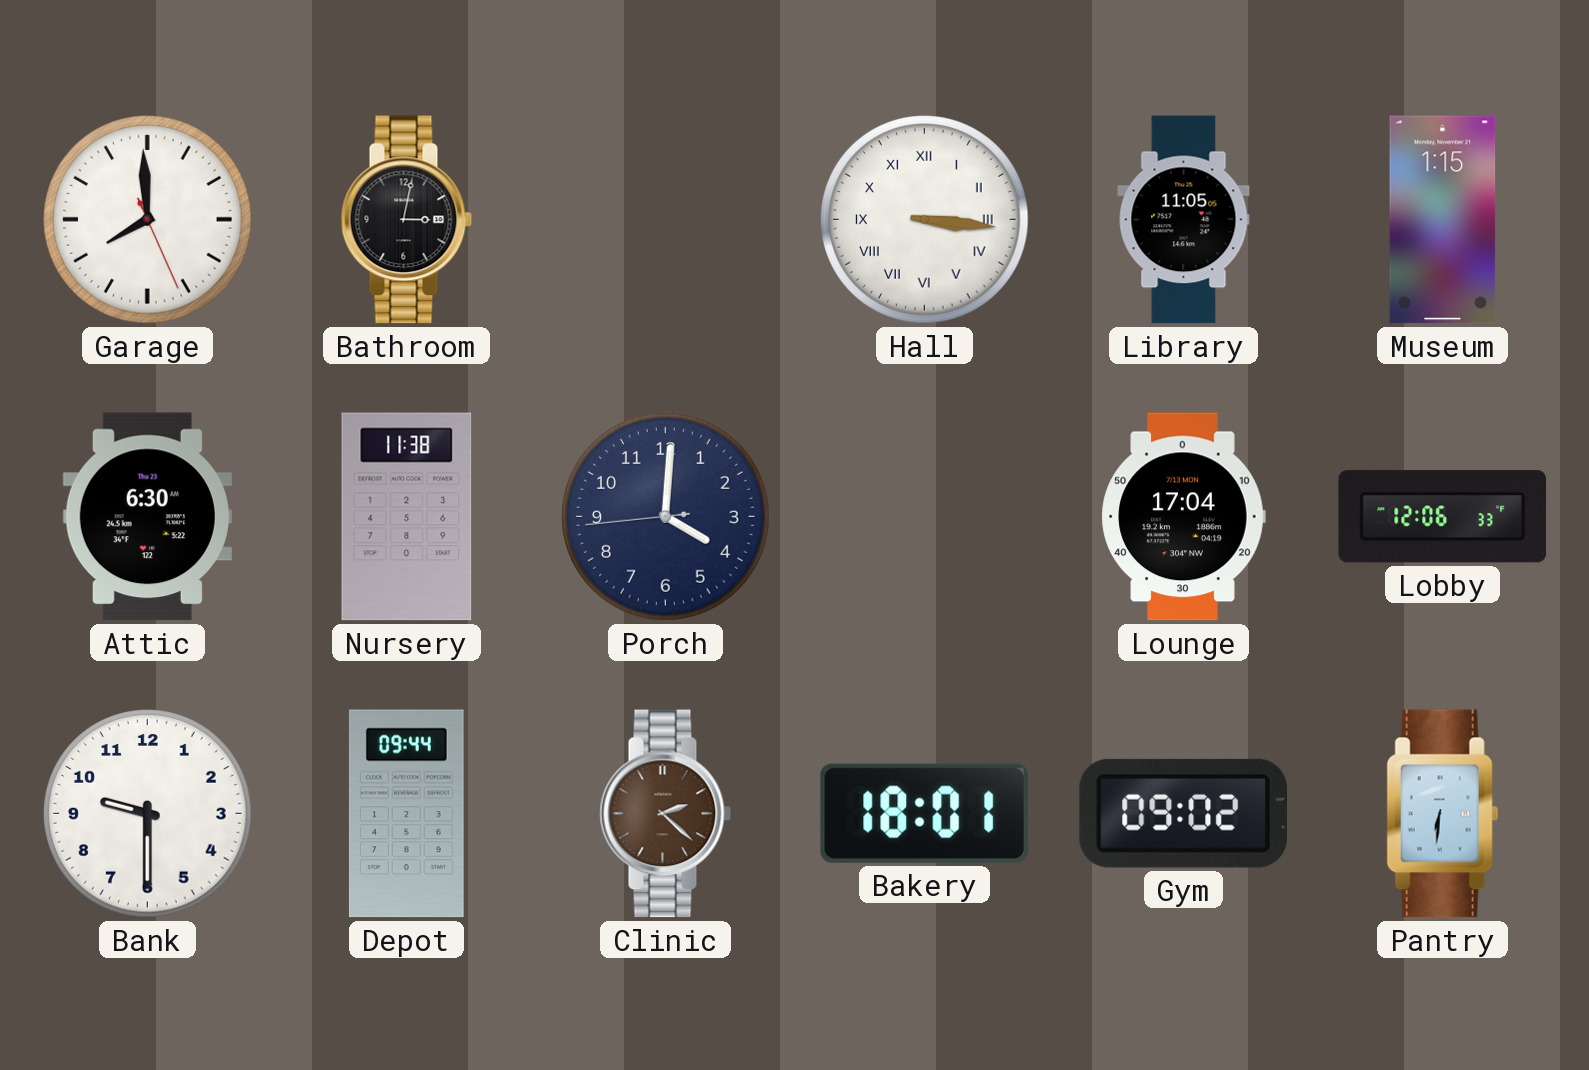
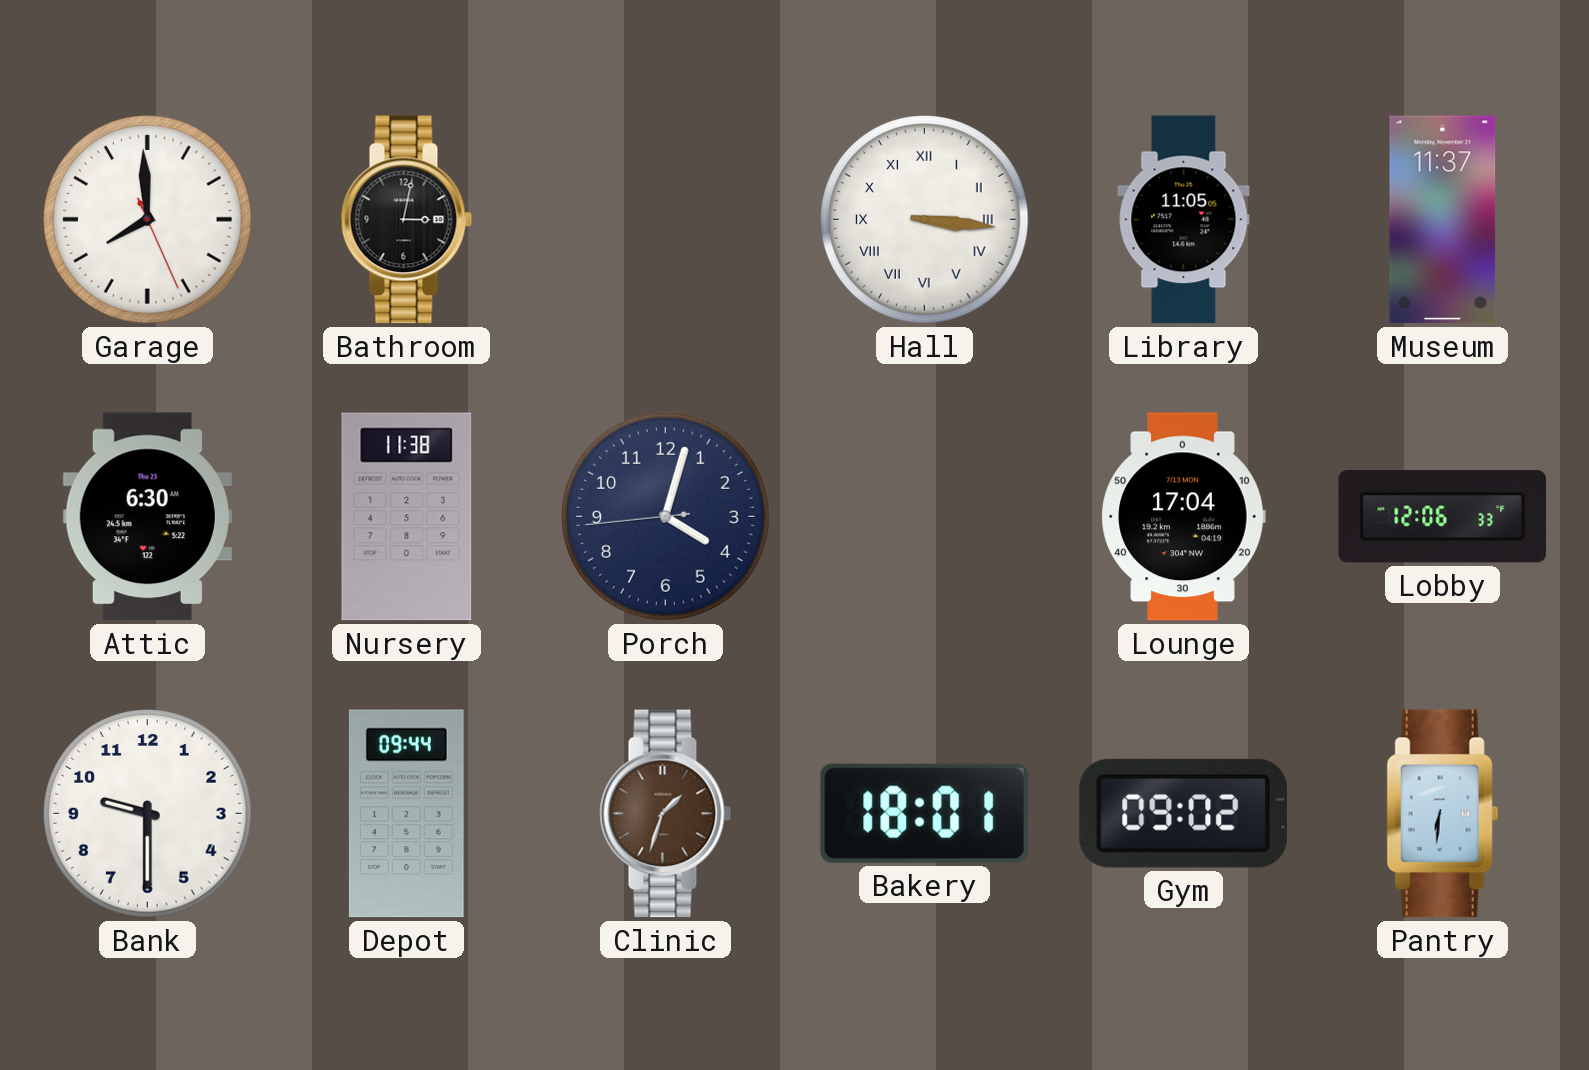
Museum: 1:15 -> 11:37 (1443, 220)
Porch: 4:00 -> 4:02 (666, 517)
Clinic: 2:22 -> 1:33 (666, 814)
